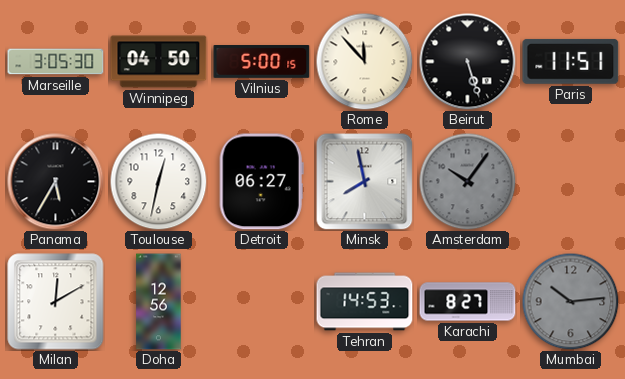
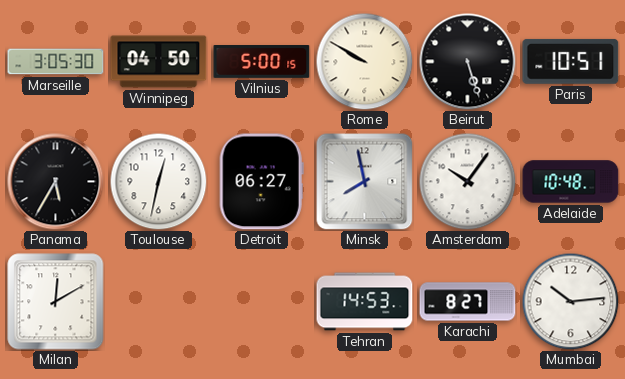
Rome: 11:53 -> 9:50 (364, 61)
Paris: 11:51 -> 10:51 (571, 61)
Amsterdam dial: grey -> white (467, 181)
Adelaide: none -> 10:48 (571, 182)
Doha: 12:56 -> none (159, 302)
Mumbai dial: grey -> white (570, 301)
